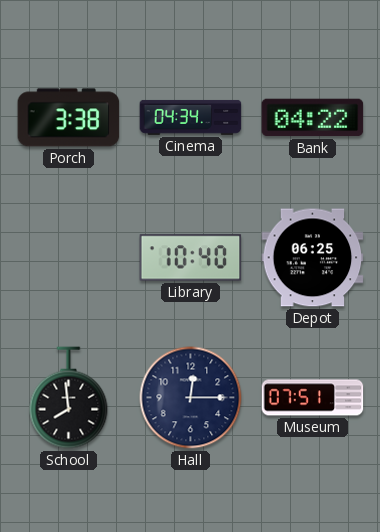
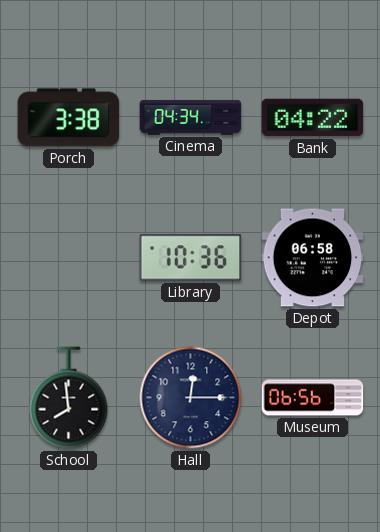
Library: 10:40 -> 10:36 (191, 258)
Depot: 06:25 -> 06:58 (313, 258)
Museum: 07:51 -> 06:56 (313, 398)
